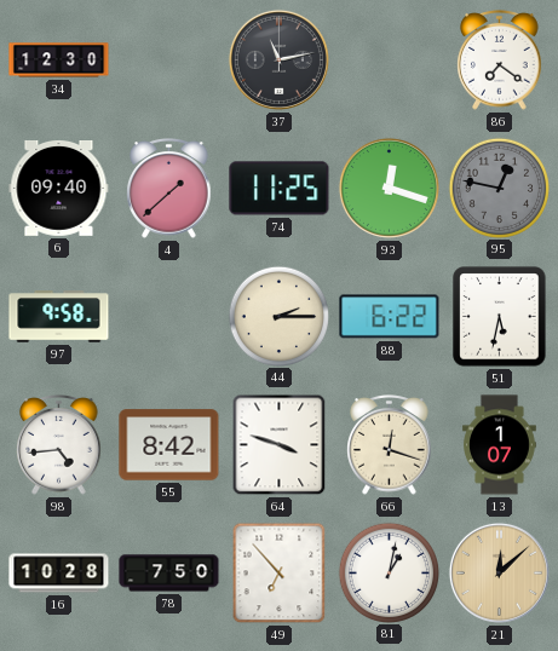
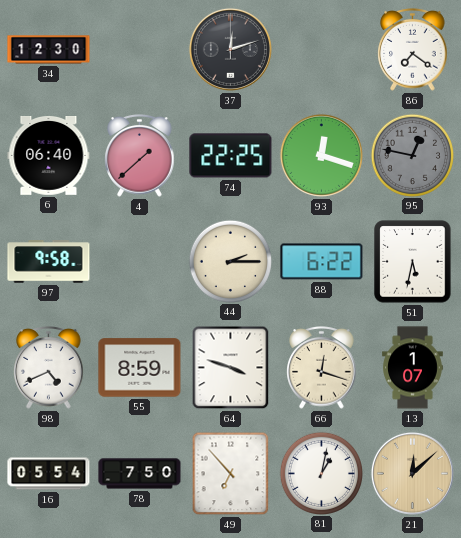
37: 11:13 -> 12:12 (230, 49)
6: 09:40 -> 06:40 (49, 156)
74: 11:25 -> 22:25 (231, 156)
98: 4:44 -> 4:41 (49, 368)
55: 8:42 -> 8:59 (140, 368)
16: 10:28 -> 05:54 (49, 474)
